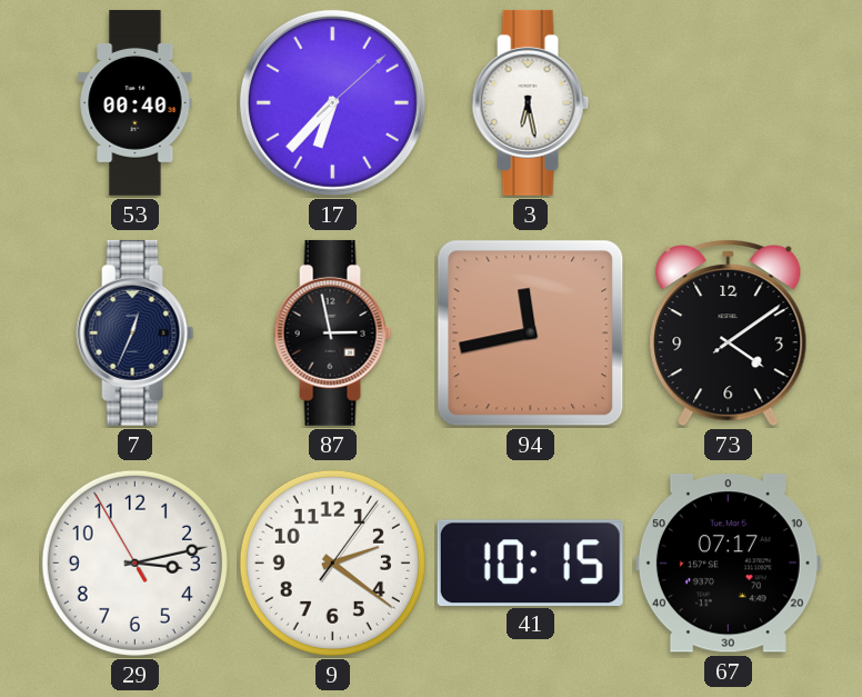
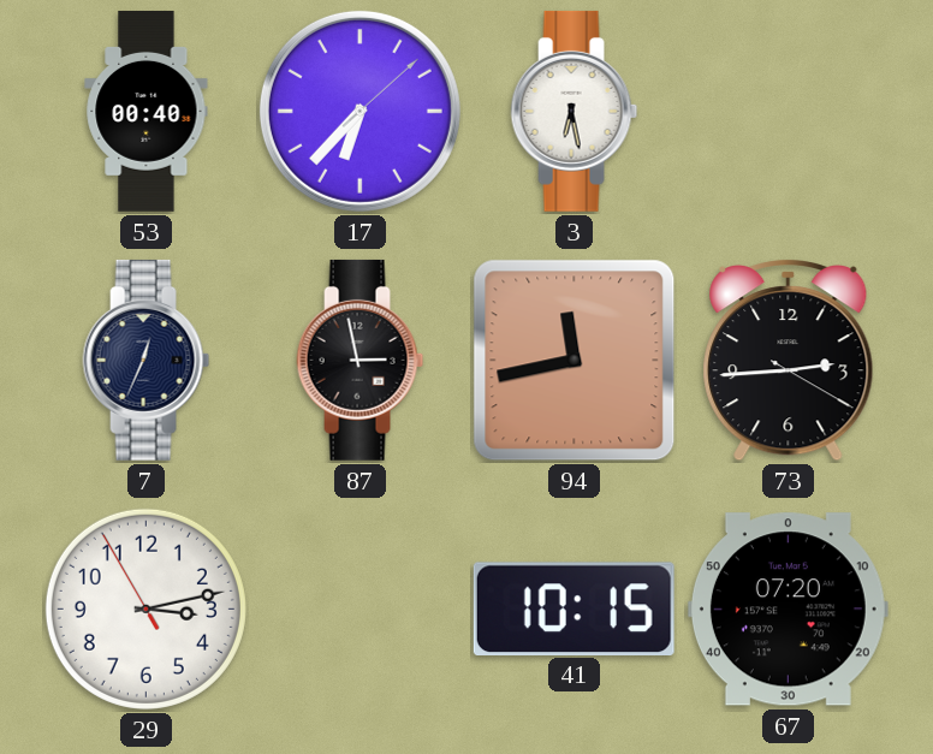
73: 4:09 -> 2:44 (789, 361)
9: 2:21 -> none (332, 562)
67: 07:17 -> 07:20 (788, 610)
